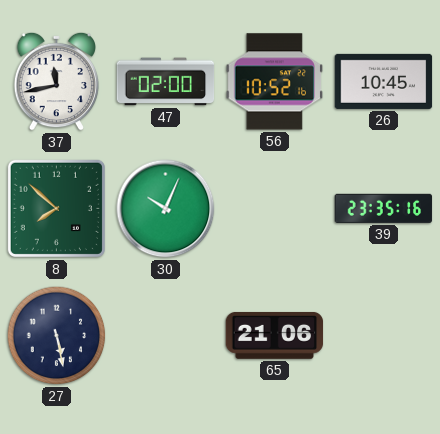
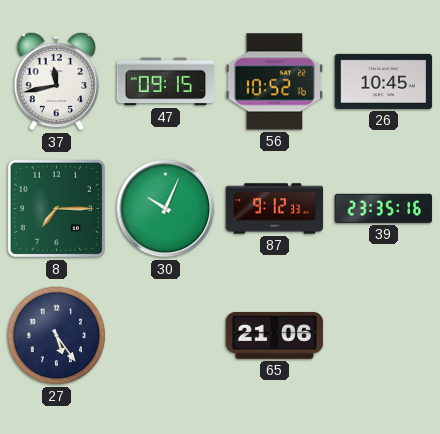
47: 02:00 -> 09:15 (166, 82)
8: 7:52 -> 7:15 (56, 208)
87: none -> 9:12 (275, 209)
27: 5:28 -> 5:24 (57, 336)
